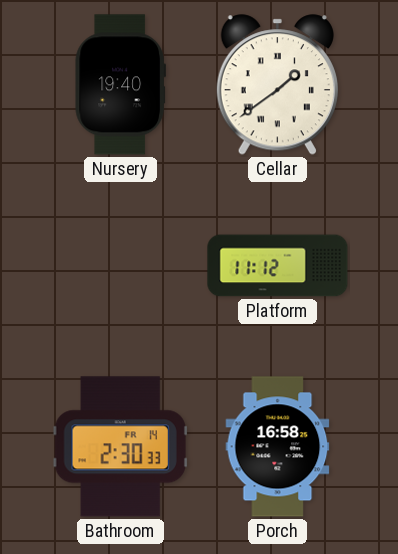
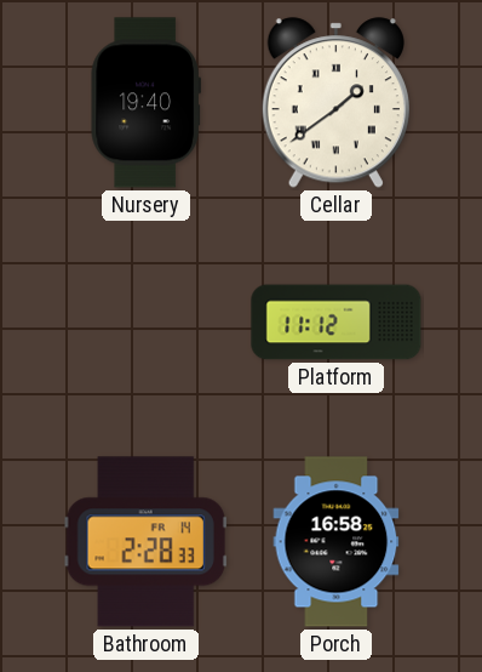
Bathroom: 2:30 -> 2:28 (145, 542)
